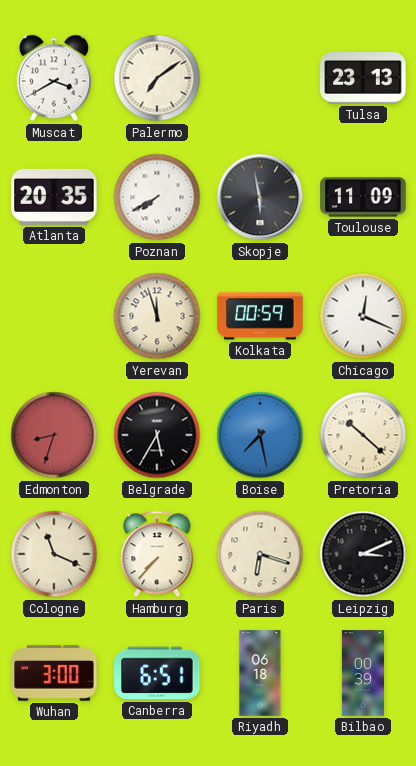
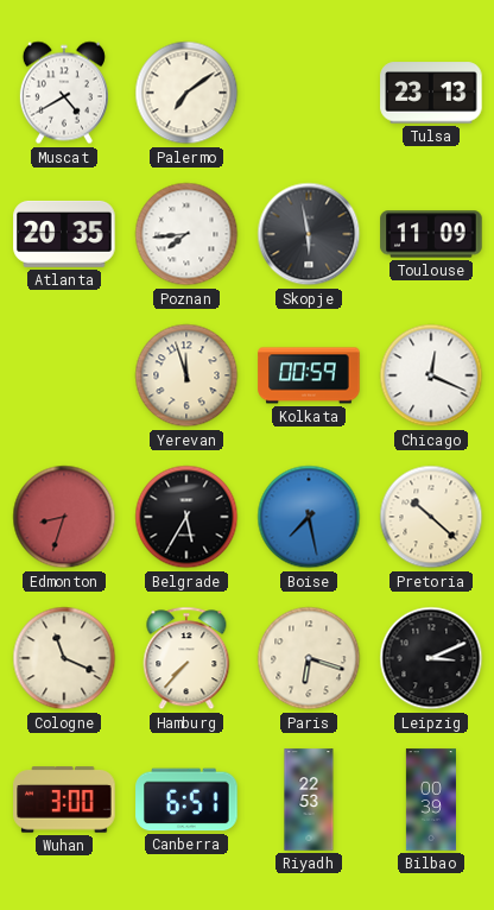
Muscat: 3:40 -> 4:40 (64, 93)
Poznan: 7:40 -> 7:44 (186, 234)
Riyadh: 06:18 -> 22:53 (309, 800)
